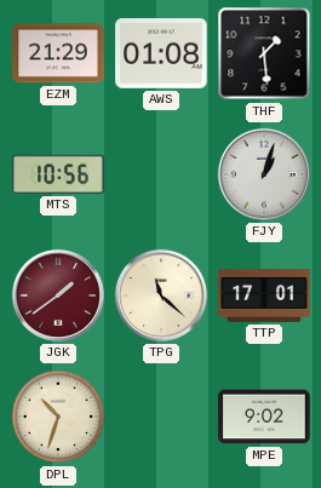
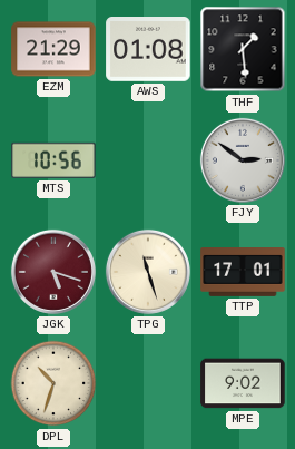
FJY: 1:03 -> 2:51 (243, 160)
JGK: 1:39 -> 5:18 (53, 272)
TPG: 11:22 -> 11:27 (148, 272)
